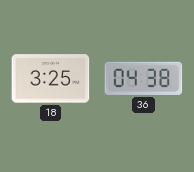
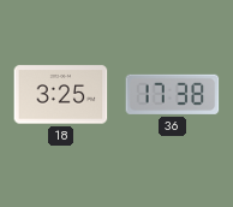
36: 04:38 -> 17:38 (173, 94)
